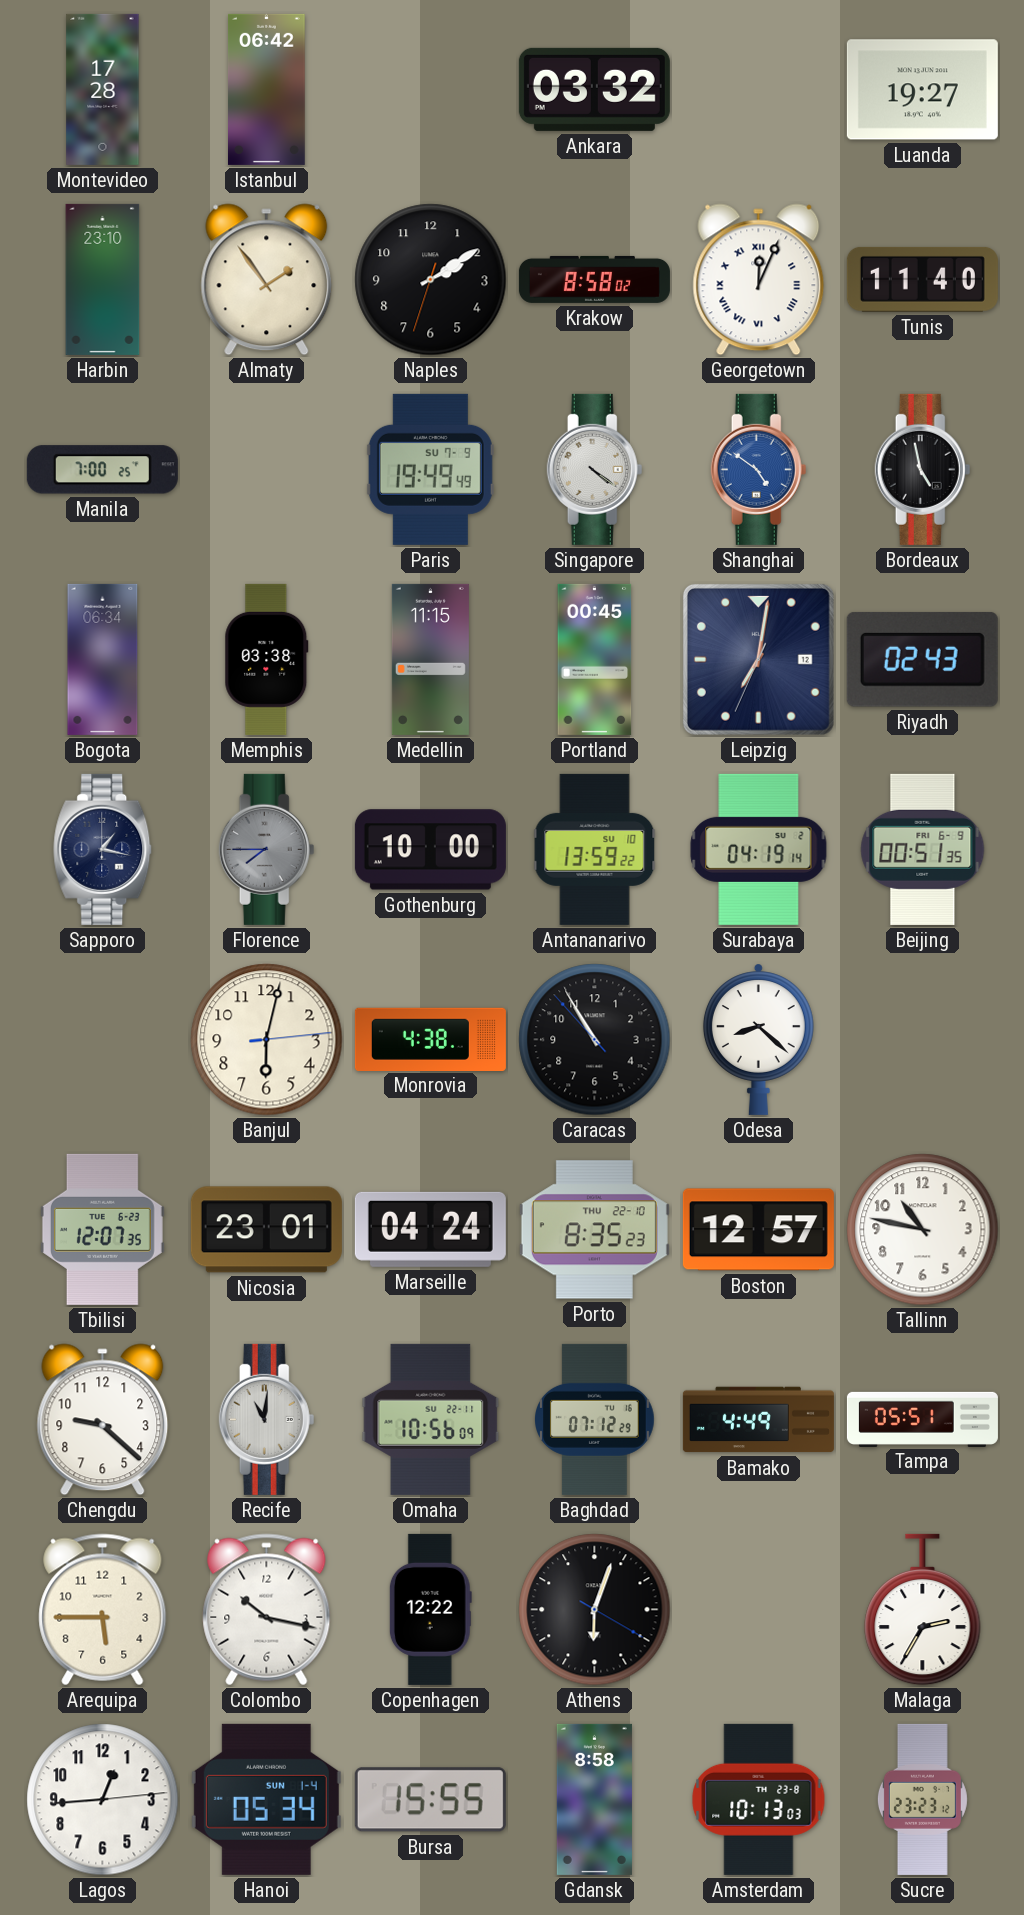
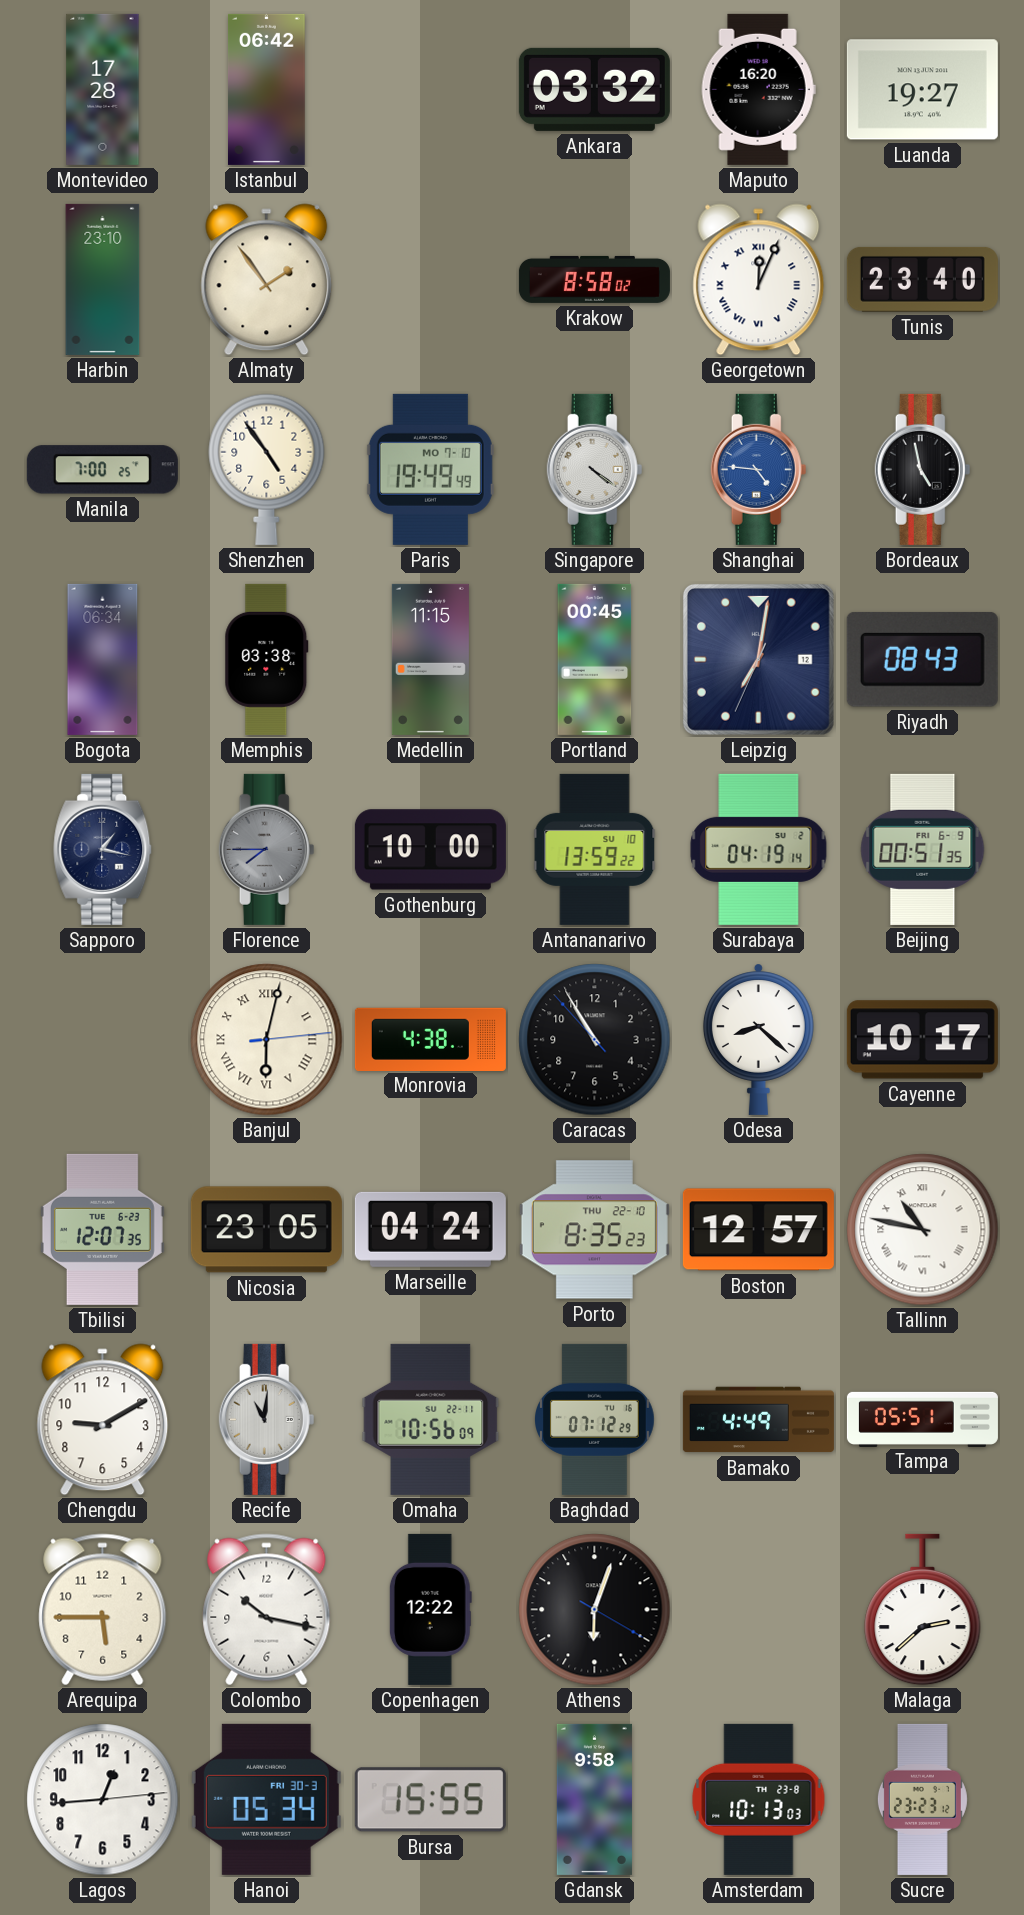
Maputo: none -> 16:20 (758, 89)
Naples: 2:09 -> none (431, 280)
Tunis: 11:40 -> 23:40 (922, 279)
Shenzhen: none -> 4:54 (267, 469)
Paris date: SU 7-9 -> MO 7-10 (430, 469)
Shanghai: 4:51 -> 4:46 (759, 469)
Riyadh: 02:43 -> 08:43 (922, 659)
Banjul numerals: Arabic -> Roman (267, 1040)
Cayenne: none -> 10:17 (922, 1040)
Nicosia: 23:01 -> 23:05 (266, 1230)
Tallinn numerals: Arabic -> Roman (923, 1230)
Chengdu: 9:22 -> 9:10 (103, 1420)
Malaga: 2:35 -> 2:38 (923, 1610)
Hanoi date: SUN 1-4 -> FRI 30-3 (266, 1799)
Gdansk: 8:58 -> 9:58 (594, 1799)
